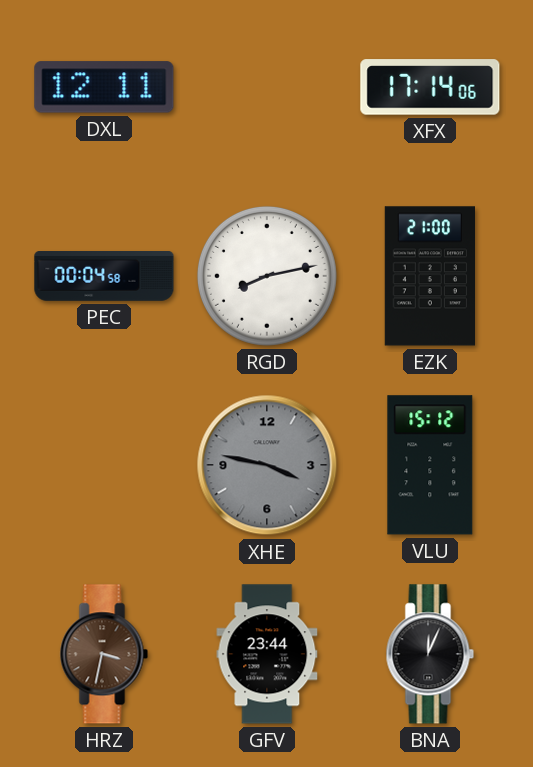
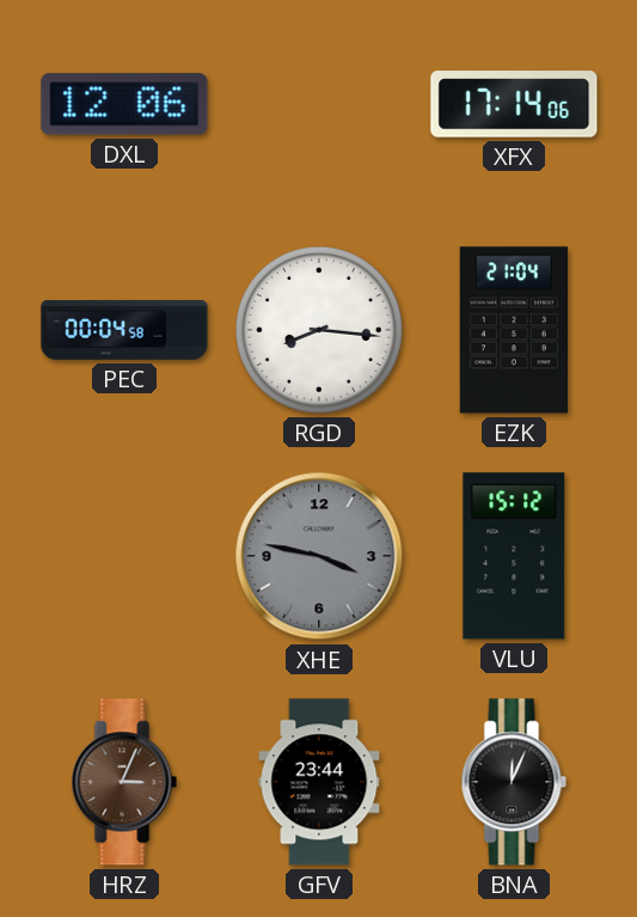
DXL: 12:11 -> 12:06 (124, 104)
RGD: 8:13 -> 8:16 (319, 330)
EZK: 21:00 -> 21:04 (513, 330)
HRZ: 3:32 -> 3:04 (124, 782)
